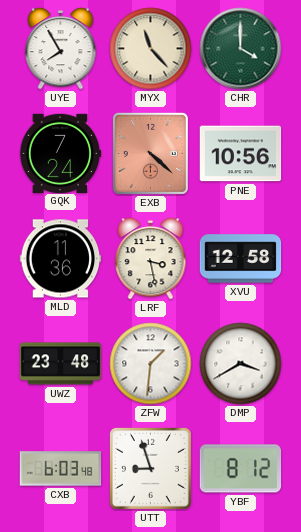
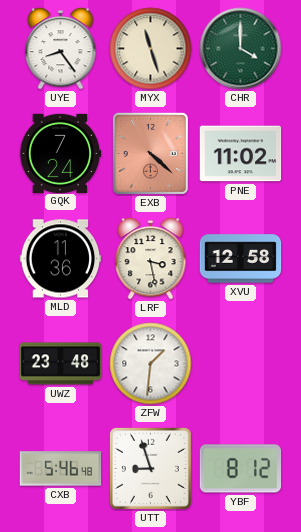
UYE: 7:55 -> 8:24 (61, 49)
MYX: 11:23 -> 11:27 (151, 49)
PNE: 10:56 -> 11:02 (241, 154)
DMP: 3:40 -> none (241, 364)
CXB: 6:03 -> 5:46 (61, 469)
